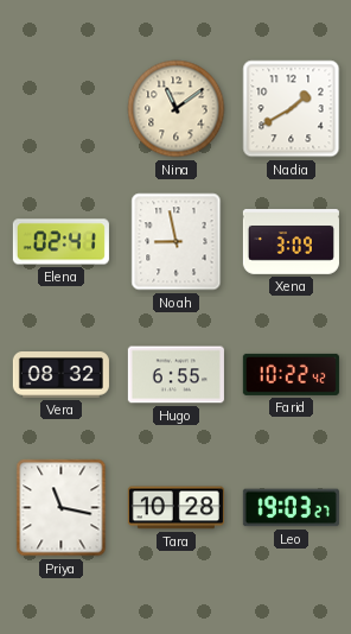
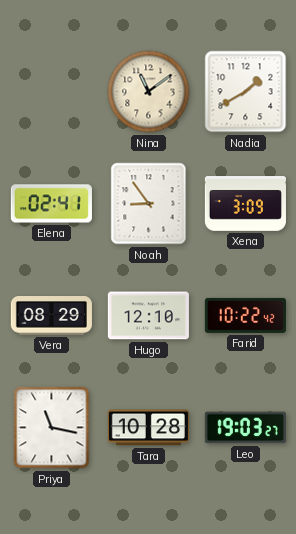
Noah: 8:58 -> 8:54 (149, 204)
Vera: 08:32 -> 08:29 (51, 316)
Hugo: 6:55 -> 12:10 (148, 316)
